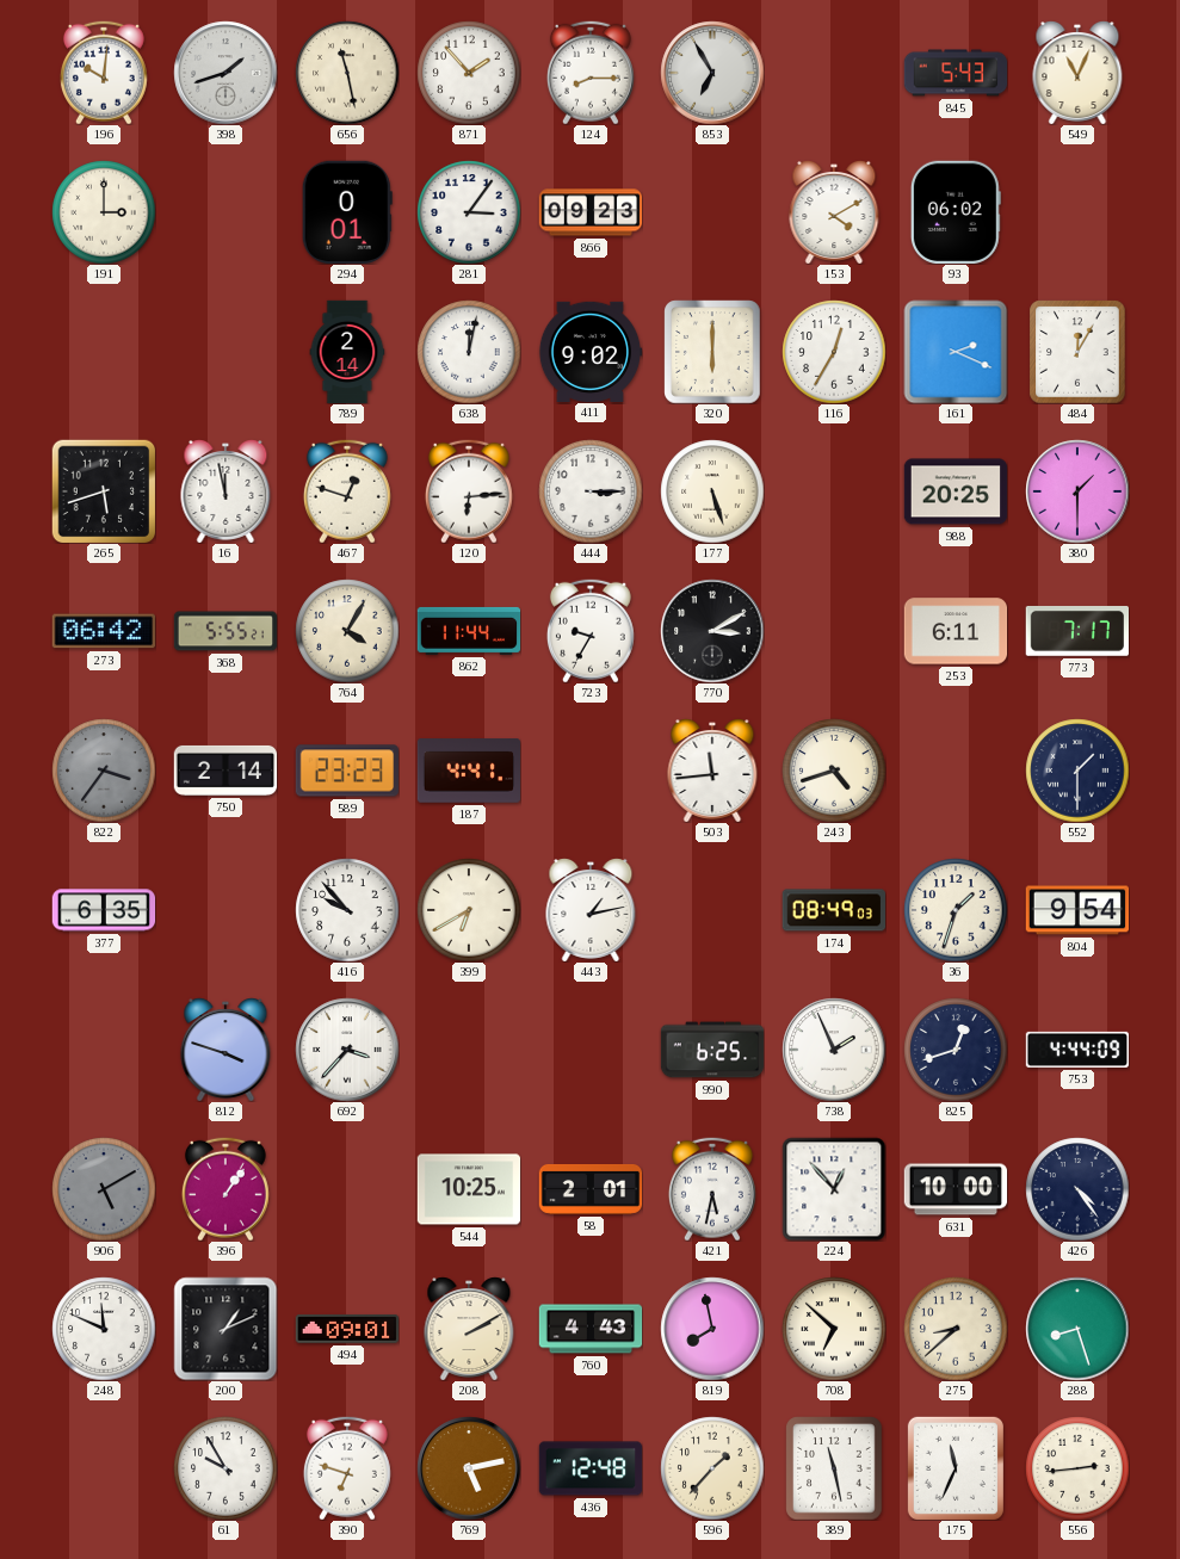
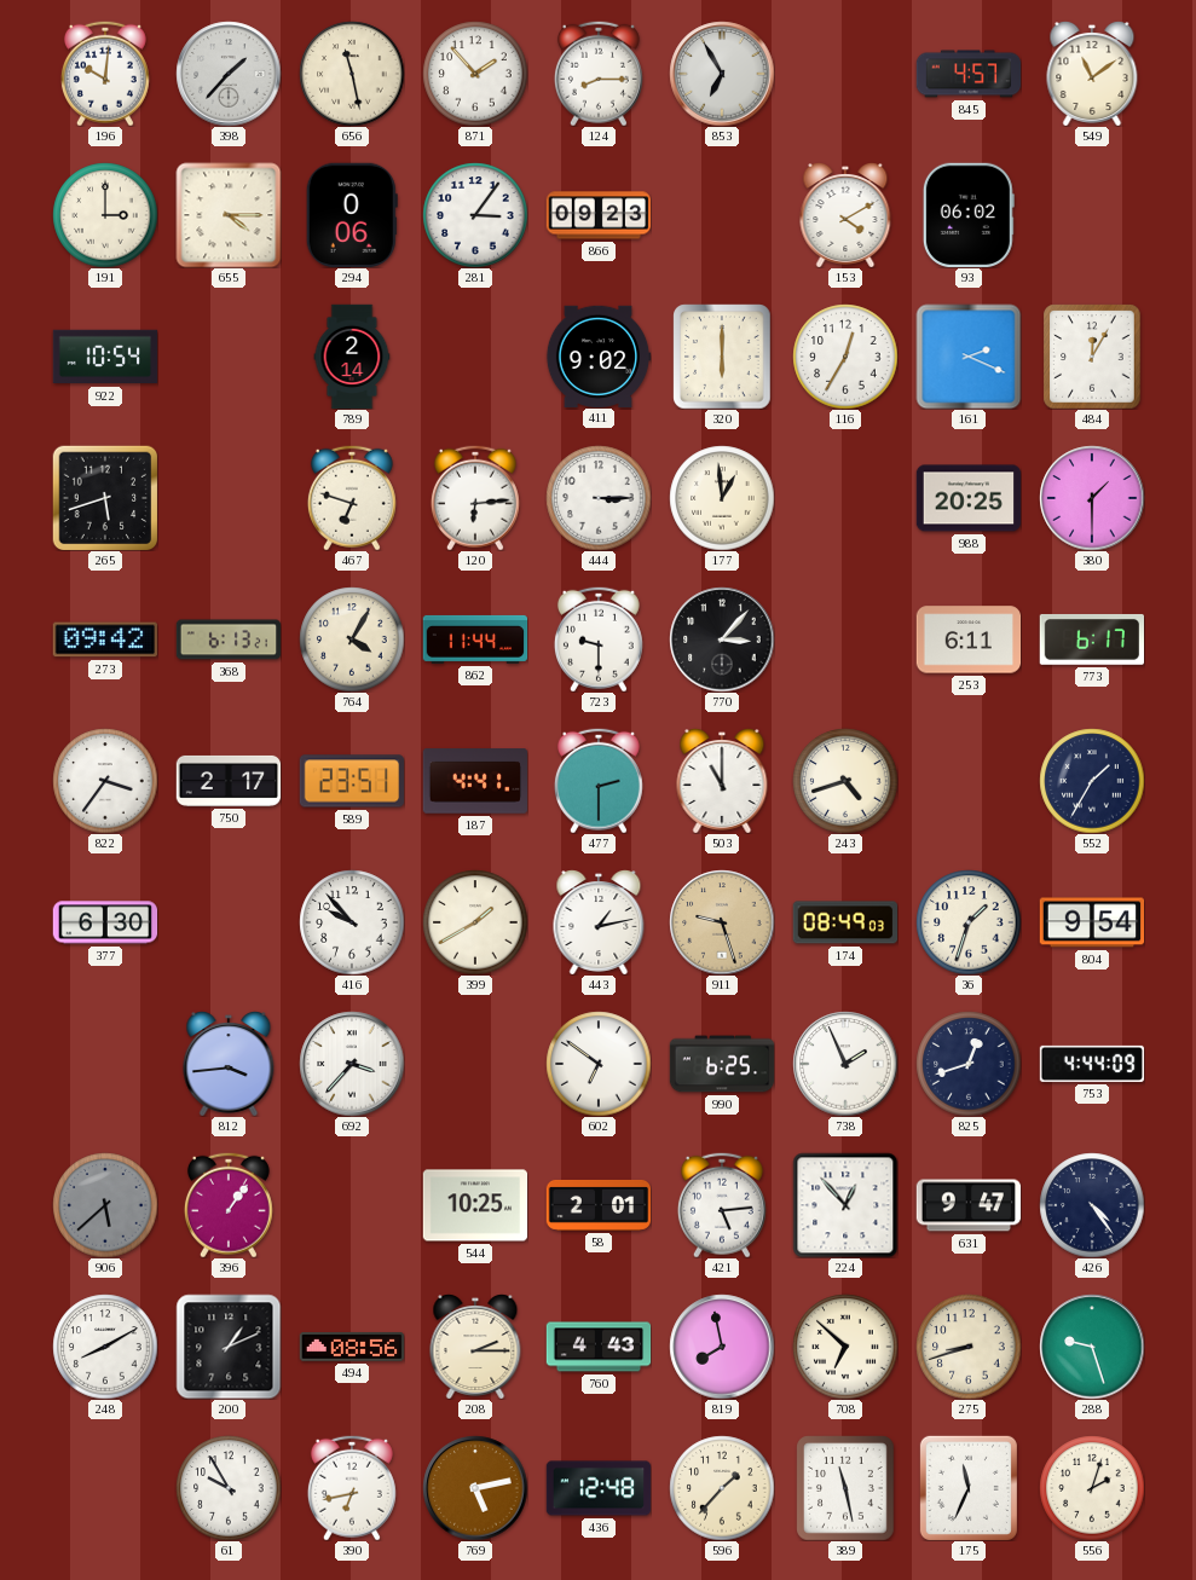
398: 1:42 -> 1:37 (229, 74)
845: 5:43 -> 4:57 (969, 74)
549: 11:04 -> 11:09 (1092, 74)
655: none -> 4:15 (229, 215)
294: 0:01 -> 0:06 (352, 214)
922: none -> 10:54 (105, 357)
638: 12:02 -> none (469, 352)
16: 11:58 -> none (226, 491)
467: 12:48 -> 6:48 (352, 498)
177: 5:27 -> 12:59 (722, 498)
273: 06:42 -> 09:42 (104, 639)
368: 5:55 -> 6:13 (229, 639)
723: 9:35 -> 9:30 (599, 639)
770: 3:10 -> 3:07 (722, 639)
773: 7:17 -> 6:17 (1091, 639)
822 dial: grey -> white (105, 781)
750: 2:14 -> 2:17 (229, 781)
589: 23:23 -> 23:51 (351, 781)
477: none -> 2:30 (599, 781)
503: 11:44 -> 11:00 (722, 781)
552: 1:30 -> 1:35 (1092, 781)
377: 6:35 -> 6:30 (105, 922)
399: 6:40 -> 1:40 (475, 922)
911: none -> 9:27 (722, 922)
812: 3:48 -> 3:44 (229, 1064)
602: none -> 6:51 (599, 1064)
906: 5:10 -> 5:38 (105, 1205)
421: 5:32 -> 5:14 (722, 1205)
631: 10:00 -> 9:47 (969, 1205)
248: 11:49 -> 8:10 (105, 1347)
494: 09:01 -> 08:56 (351, 1347)
208: 2:10 -> 2:15 (475, 1347)
275: 8:38 -> 8:42 (969, 1347)
288: 8:27 -> 9:27 (1092, 1347)
390: 6:48 -> 6:43 (352, 1488)
556: 2:44 -> 2:03 (1092, 1488)
